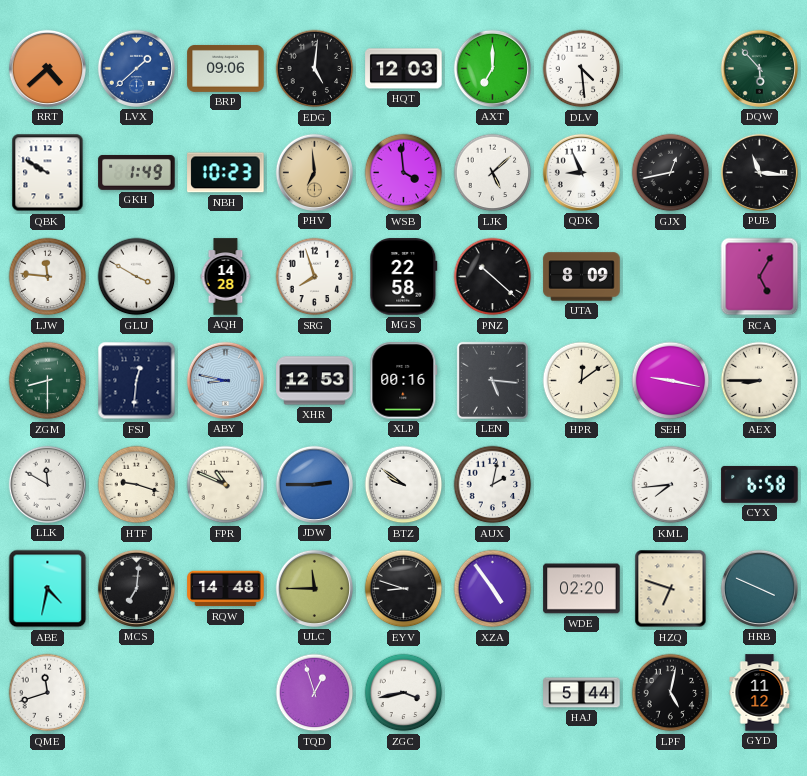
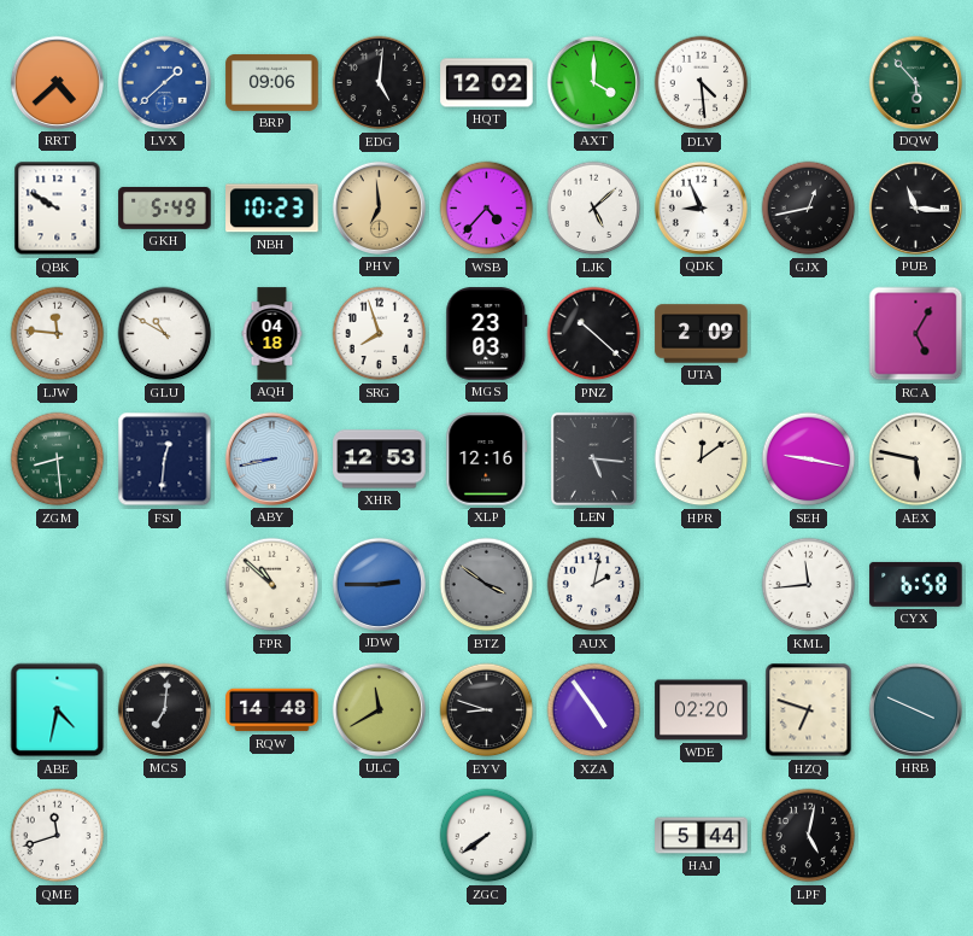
HQT: 12:03 -> 12:02 (487, 83)
AXT: 7:00 -> 4:00 (593, 82)
GKH: 1:49 -> 5:49 (165, 209)
WSB: 3:59 -> 4:37 (487, 209)
GLU: 3:50 -> 10:50 (165, 334)
AQH: 14:28 -> 04:18 (272, 334)
MGS: 22:58 -> 23:03 (487, 334)
UTA: 8:09 -> 2:09 (702, 334)
ZGM: 8:30 -> 8:29 (58, 460)
ABY: 8:47 -> 8:43 (271, 458)
XLP: 00:16 -> 12:16 (487, 460)
AEX: 8:45 -> 5:47 (916, 460)
LLK: 11:50 -> none (47, 484)
HTF: 9:18 -> none (137, 485)
FPR: 10:49 -> 10:52 (272, 585)
BTZ: 9:51 -> 3:51 (487, 585)
BTZ dial: white -> grey (487, 585)
KML: 7:44 -> 11:44 (809, 585)
ULC: 11:45 -> 11:40 (379, 709)
TQD: 12:57 -> none (315, 693)
ZGC: 3:43 -> 7:39 (487, 836)
GYD: 11:12 -> none (760, 693)
